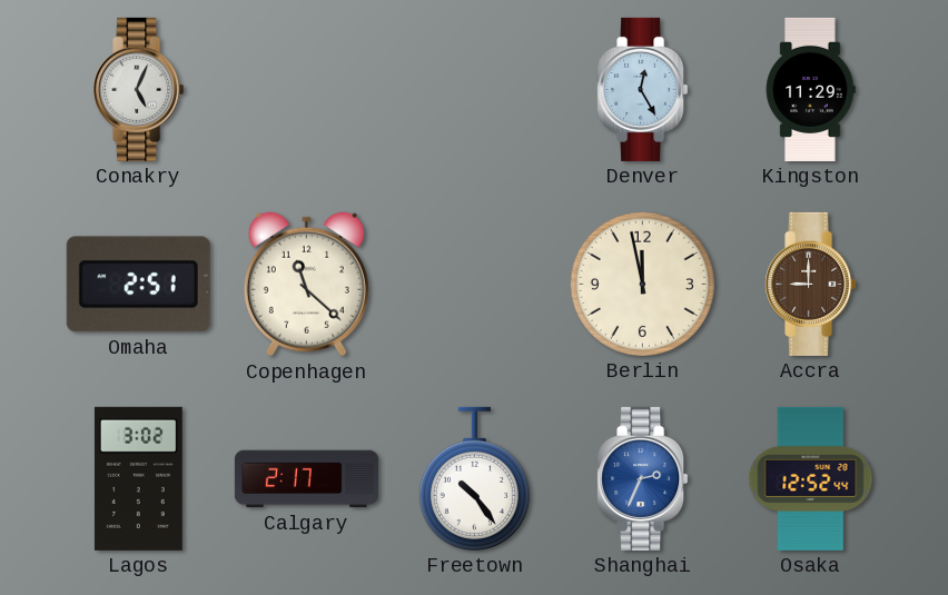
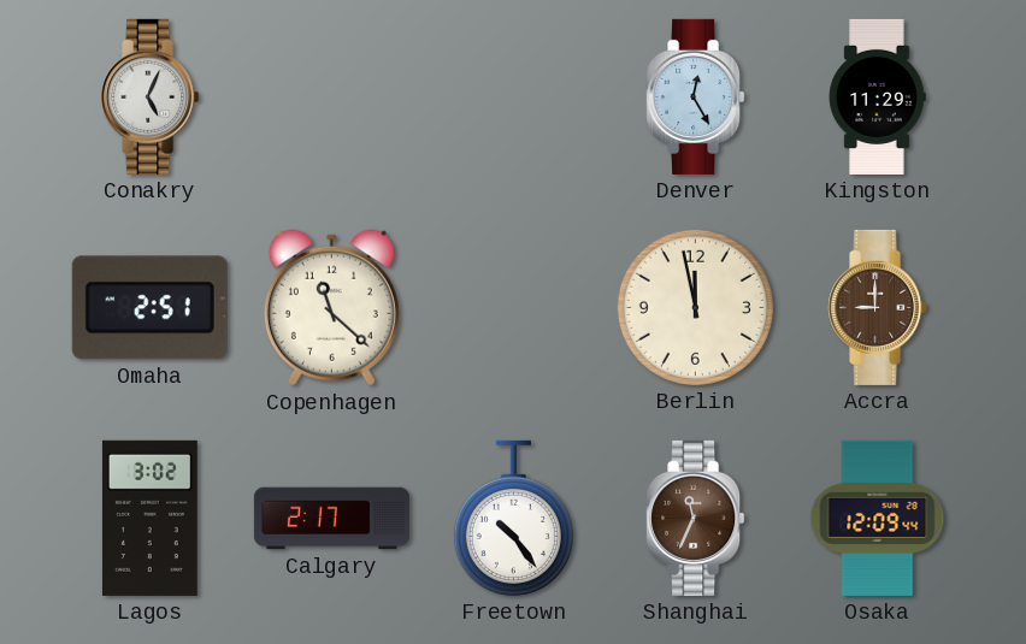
Shanghai: 2:34 -> 11:34 (696, 518)
Shanghai dial: blue -> brown (696, 518)
Osaka: 12:52 -> 12:09 (878, 518)
